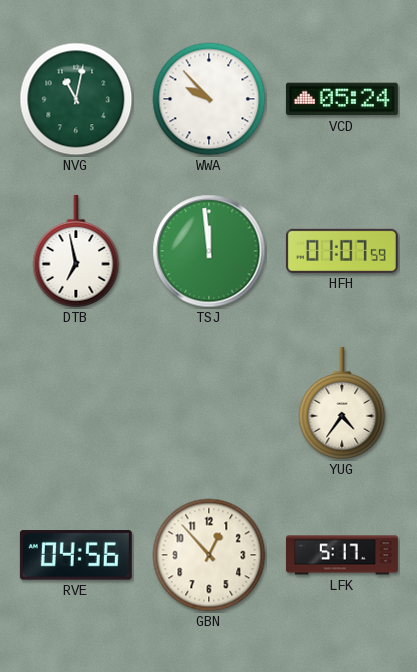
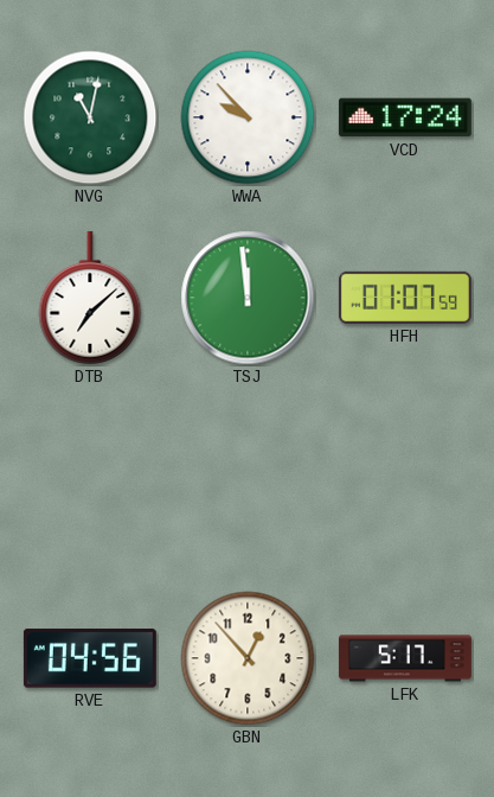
VCD: 05:24 -> 17:24 (405, 117)
DTB: 6:58 -> 7:08 (90, 298)
YUG: 4:36 -> none (342, 403)
